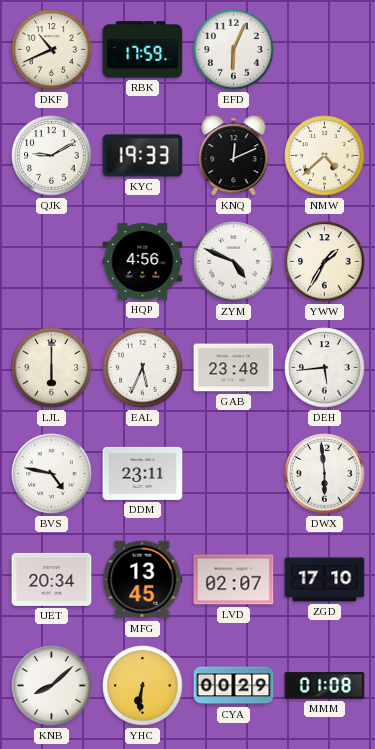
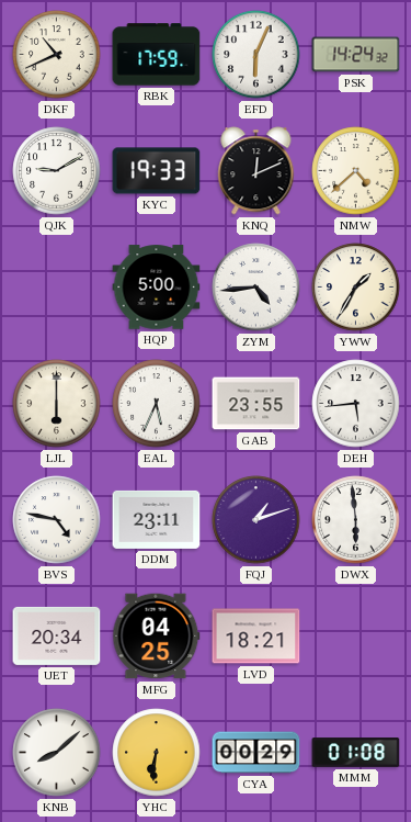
PSK: none -> 14:24 (356, 55)
HQP: 4:56 -> 5:00 (157, 288)
ZYM: 4:49 -> 4:44 (256, 288)
GAB: 23:48 -> 23:55 (256, 404)
FQJ: none -> 1:12 (256, 520)
MFG: 13:45 -> 04:25 (157, 637)
LVD: 02:07 -> 18:21 (256, 637)
ZGD: 17:10 -> none (325, 580)
